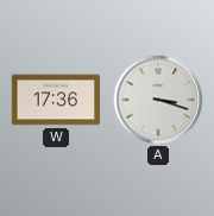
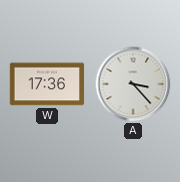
A: 3:18 -> 3:23 (133, 84)
